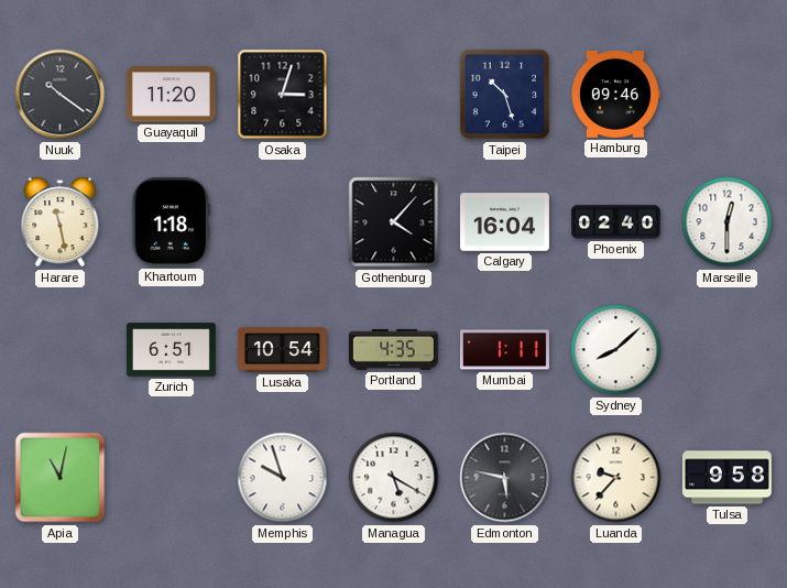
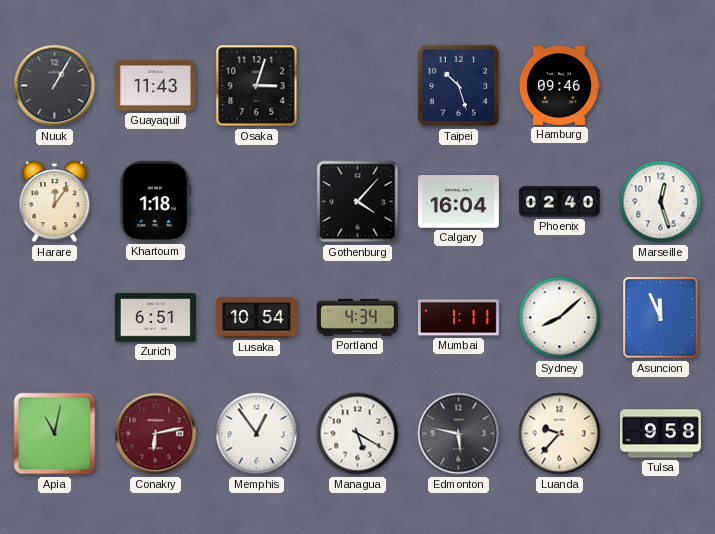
Nuuk: 10:21 -> 1:05 (55, 86)
Guayaquil: 11:20 -> 11:43 (155, 86)
Harare: 11:28 -> 12:06 (55, 202)
Marseille: 12:30 -> 12:27 (661, 202)
Portland: 4:35 -> 4:34 (357, 317)
Asuncion: none -> 11:56 (661, 318)
Conakry: none -> 6:13 (156, 434)
Memphis: 9:57 -> 12:54 (257, 434)
